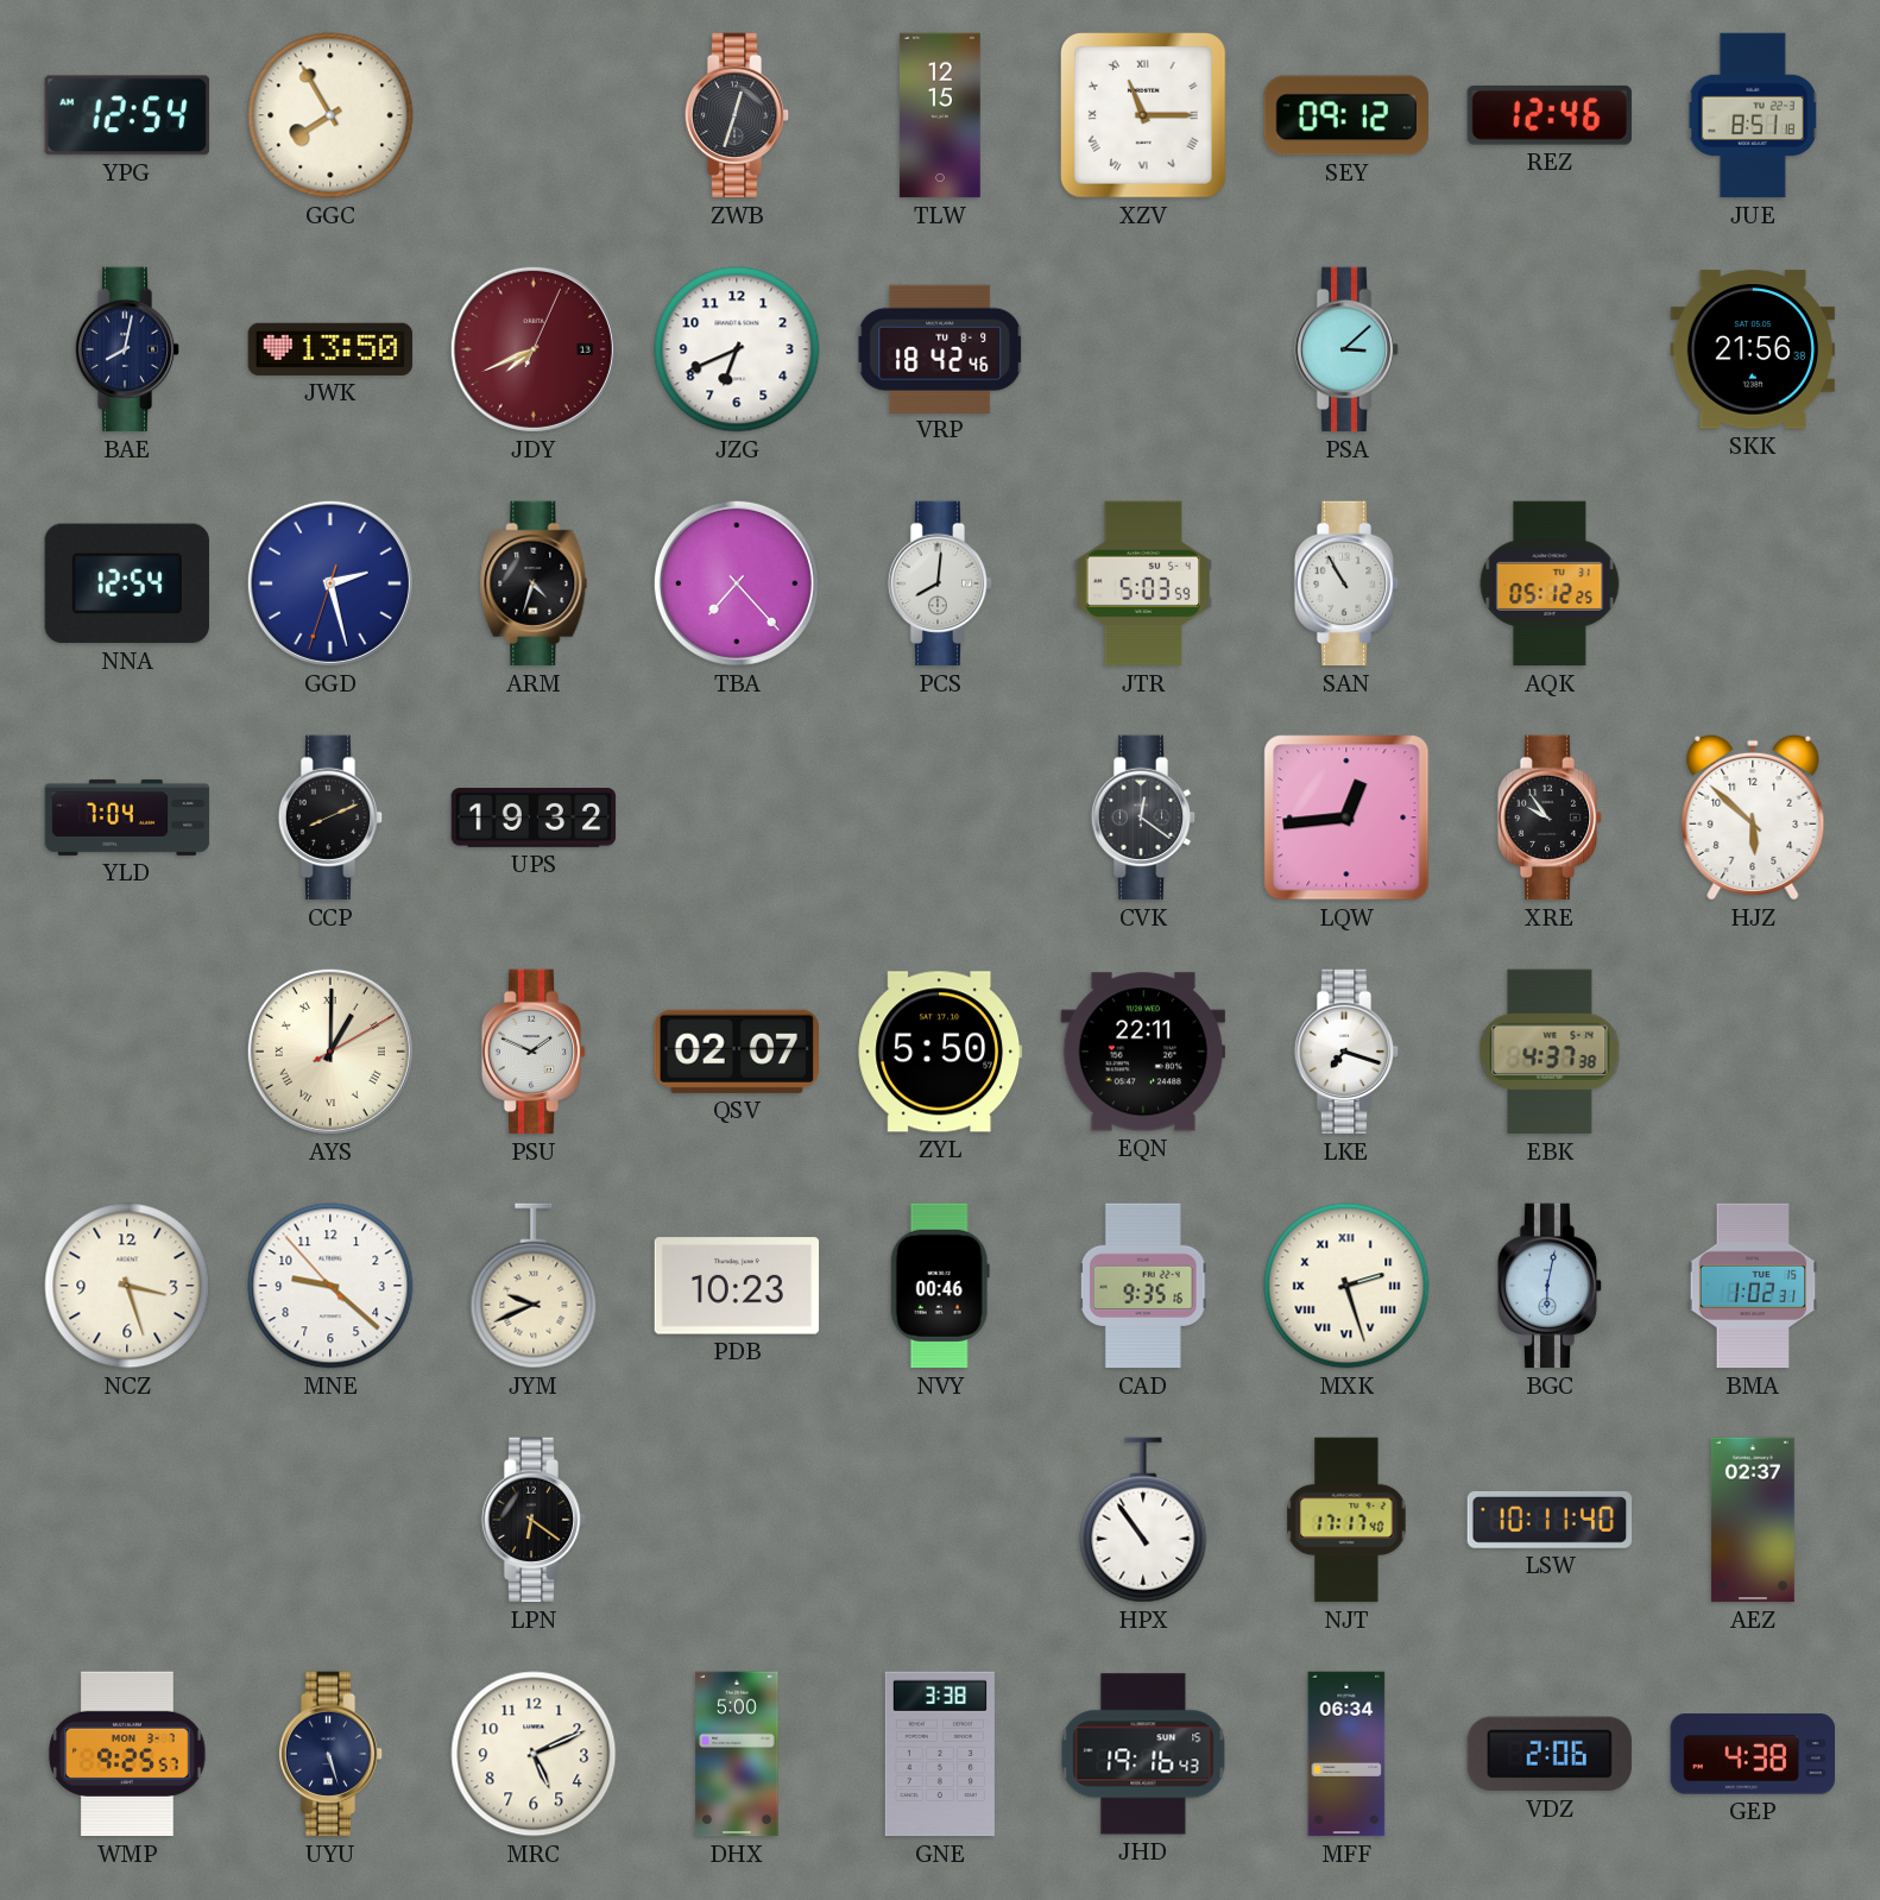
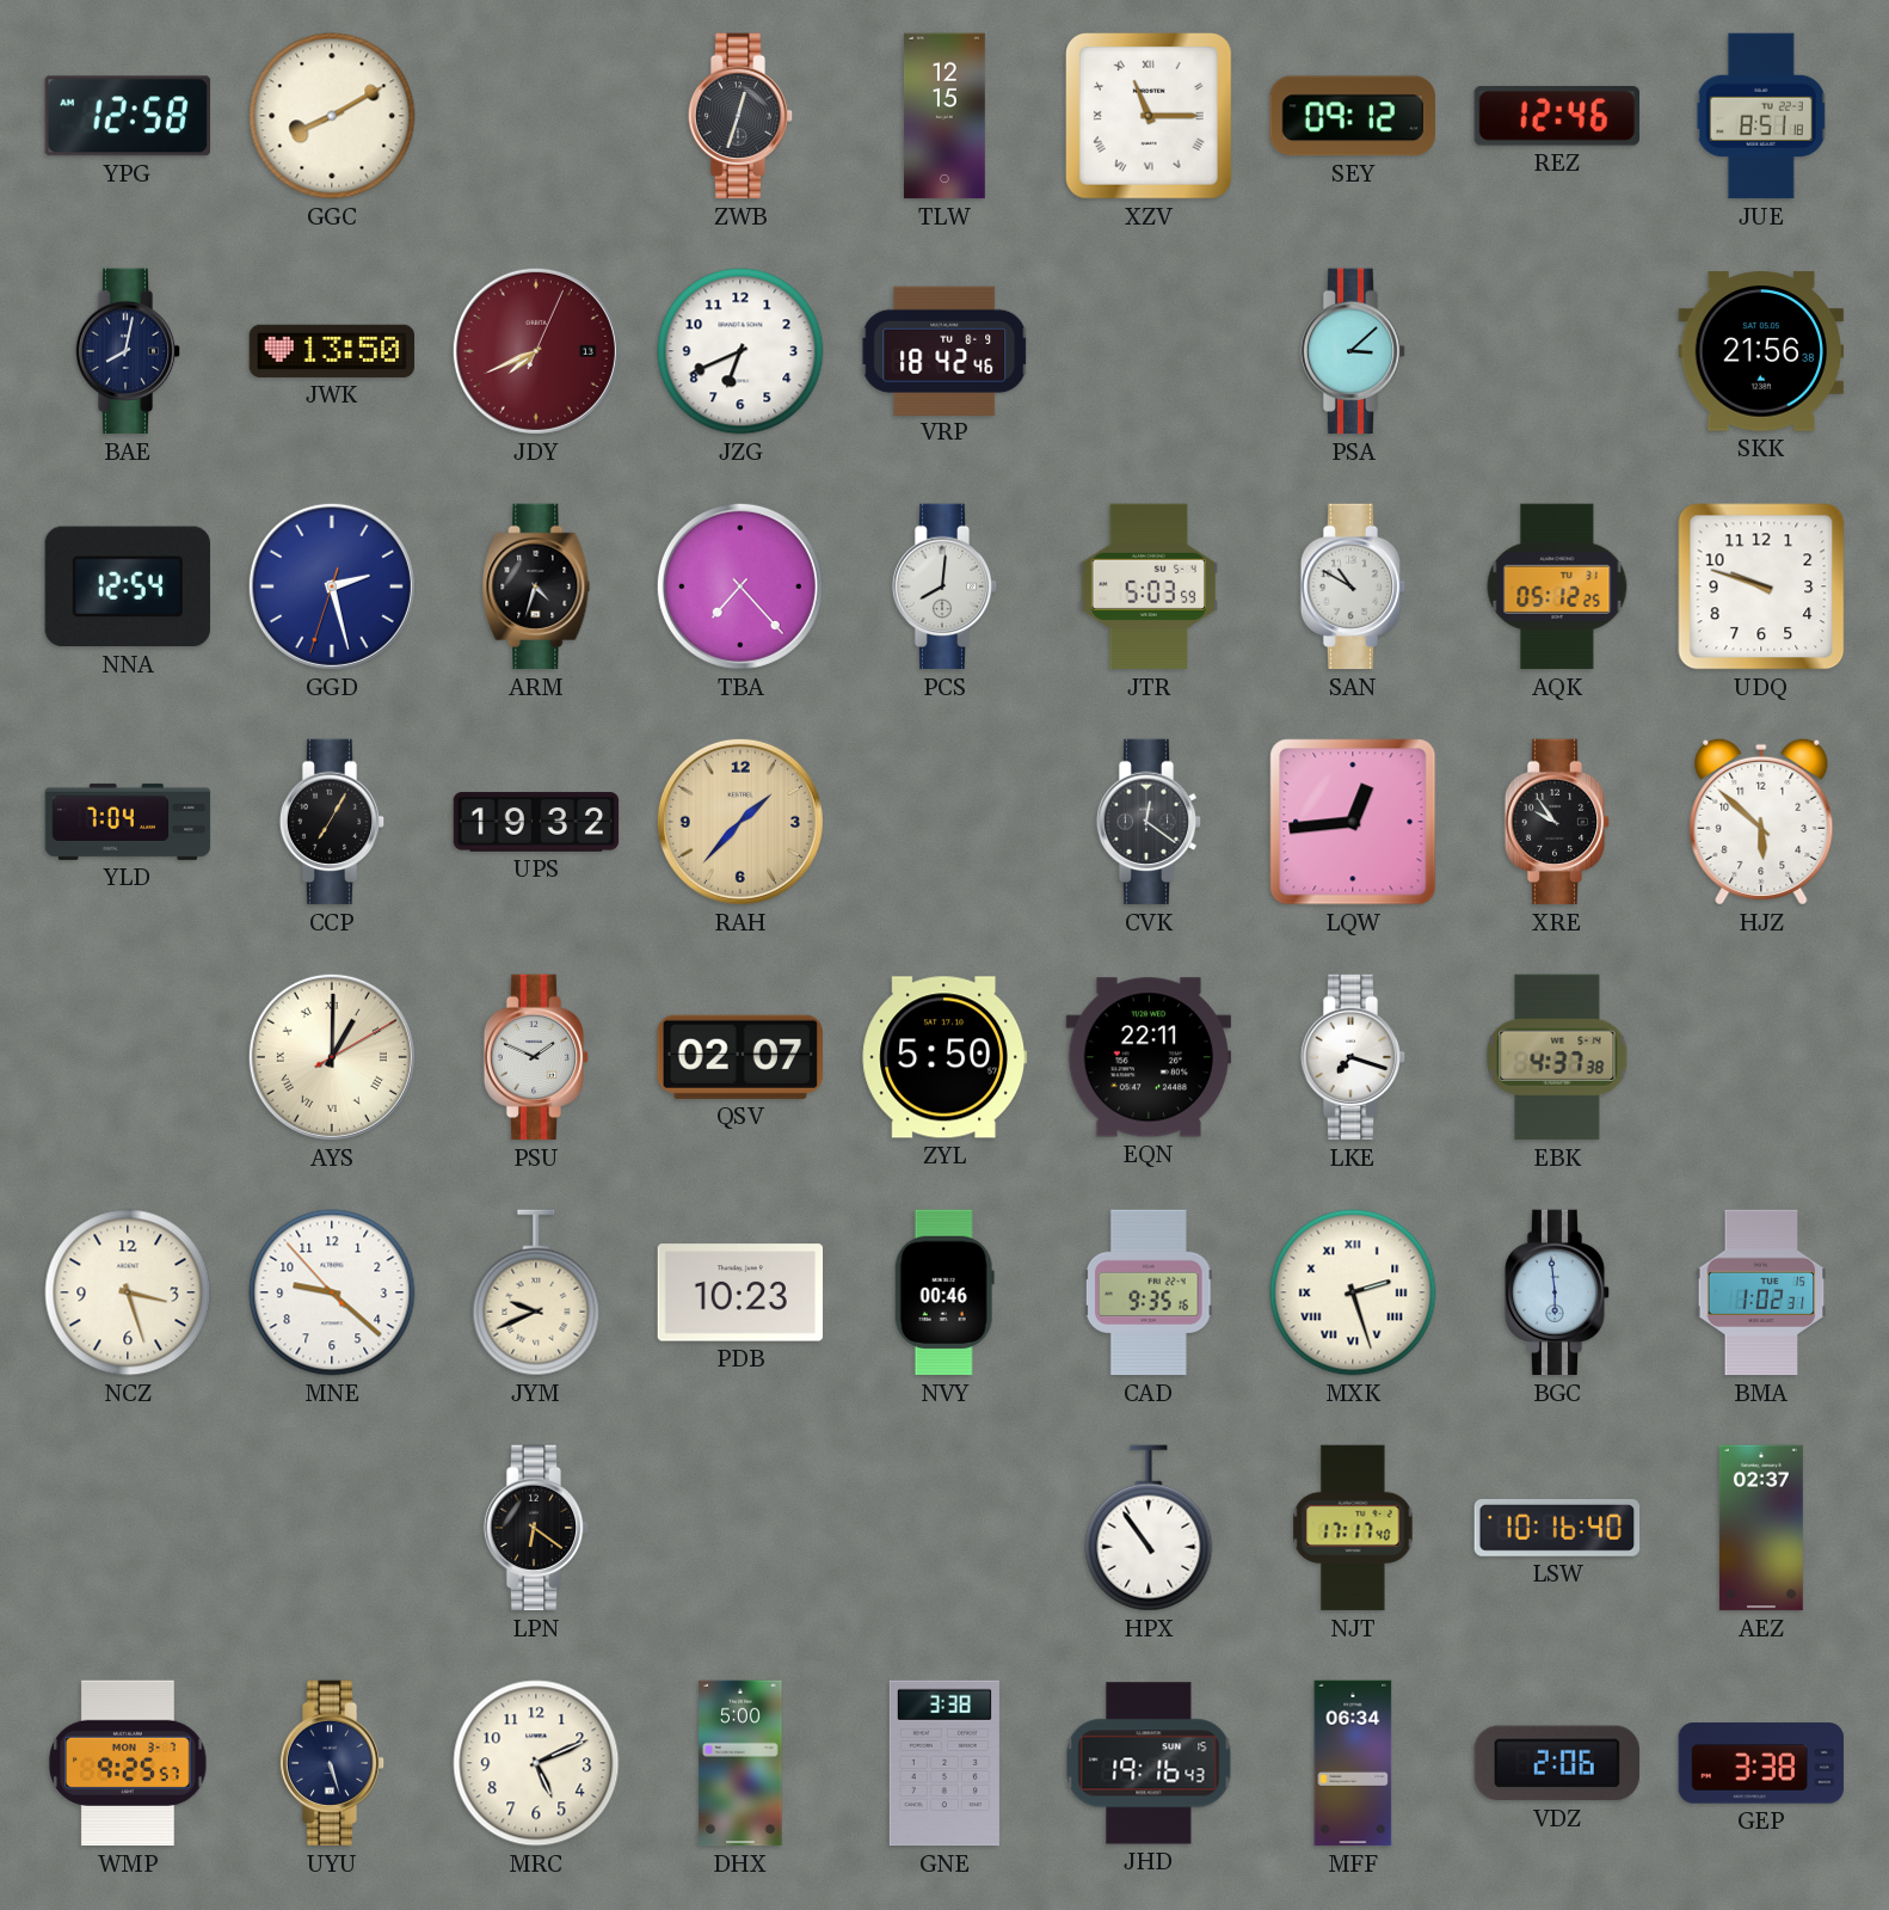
YPG: 12:54 -> 12:58 (128, 116)
GGC: 7:55 -> 8:10 (332, 116)
SAN: 10:55 -> 10:50 (1353, 586)
UDQ: none -> 9:48 (1761, 586)
CCP: 8:11 -> 7:05 (332, 822)
RAH: none -> 1:37 (740, 822)
BGC: 6:02 -> 5:59 (1557, 1292)
LSW: 10:11 -> 10:16 (1557, 1528)
GEP: 4:38 -> 3:38 (1761, 1763)
